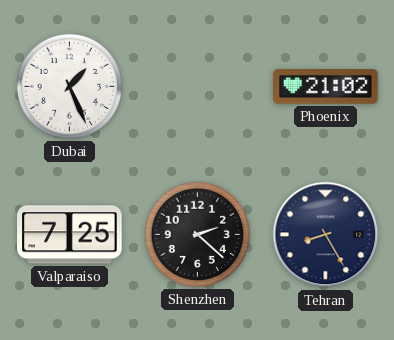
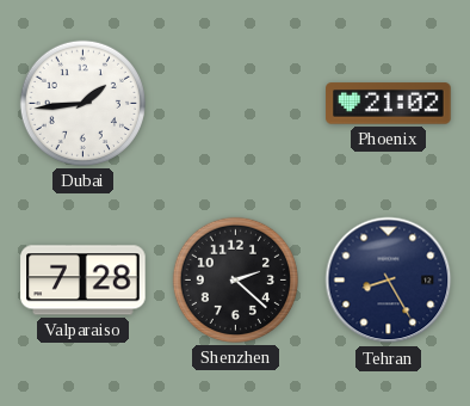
Dubai: 1:26 -> 1:44 (82, 103)
Valparaiso: 7:25 -> 7:28 (84, 281)
